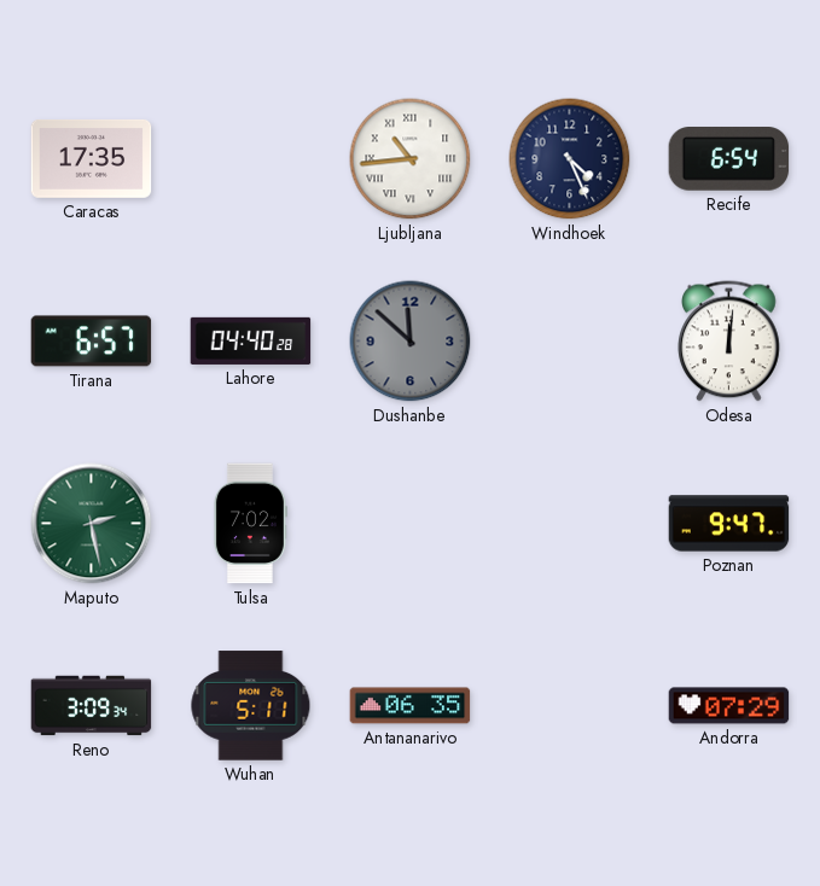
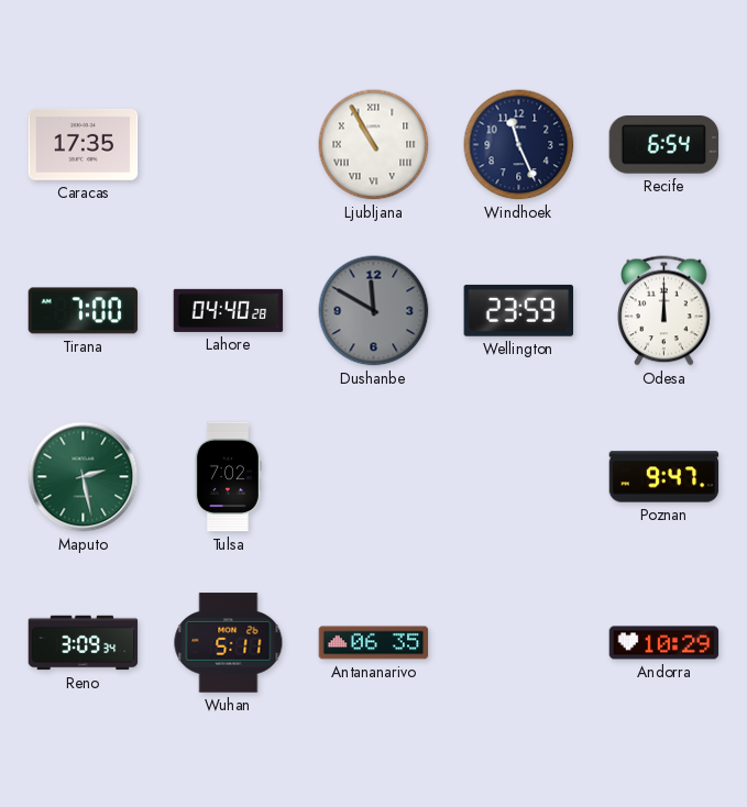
Ljubljana: 10:44 -> 10:55 (374, 145)
Windhoek: 4:26 -> 11:26 (519, 145)
Tirana: 6:57 -> 7:00 (84, 311)
Dushanbe: 11:52 -> 11:50 (374, 311)
Wellington: none -> 23:59 (519, 310)
Odesa: 12:01 -> 12:00 (664, 311)
Andorra: 07:29 -> 10:29 (664, 643)
